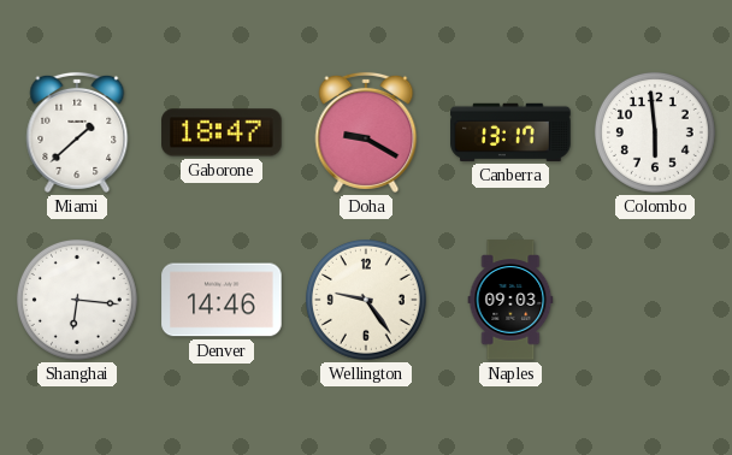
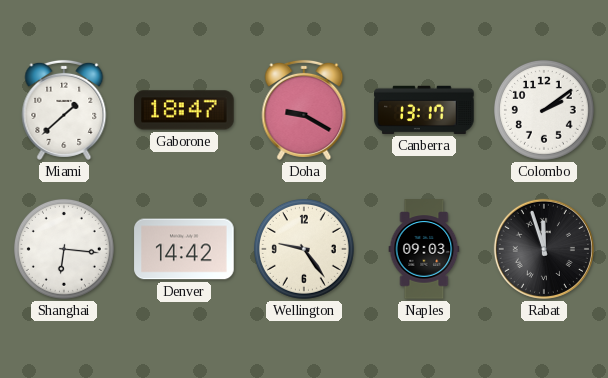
Colombo: 5:59 -> 2:09 (544, 110)
Denver: 14:46 -> 14:42 (184, 249)
Rabat: none -> 11:57 (544, 249)
